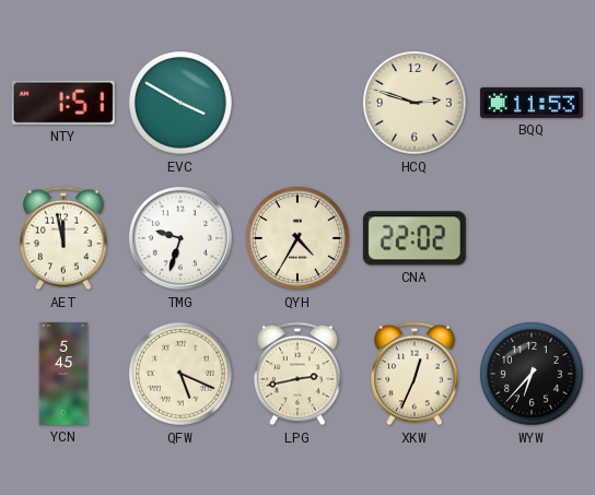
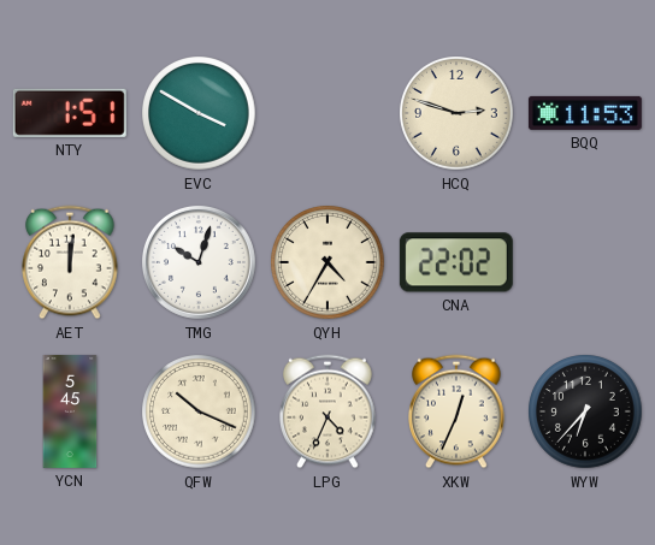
AET: 11:58 -> 12:01 (71, 262)
TMG: 9:33 -> 10:03 (199, 262)
QFW: 5:19 -> 10:19 (199, 411)
LPG: 2:43 -> 4:34 (329, 411)
